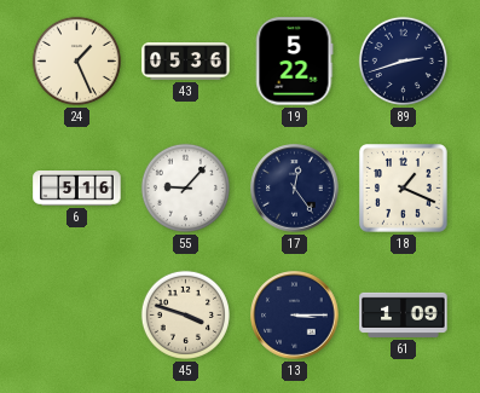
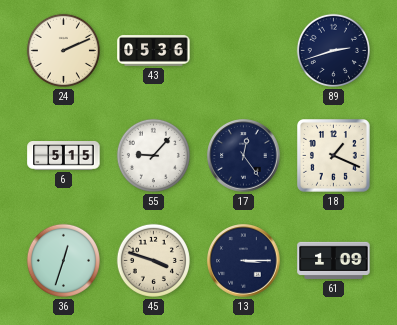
24: 1:26 -> 2:11 (63, 50)
19: 5:22 -> none (295, 62)
6: 5:16 -> 5:15 (64, 156)
36: none -> 12:33 (63, 260)
